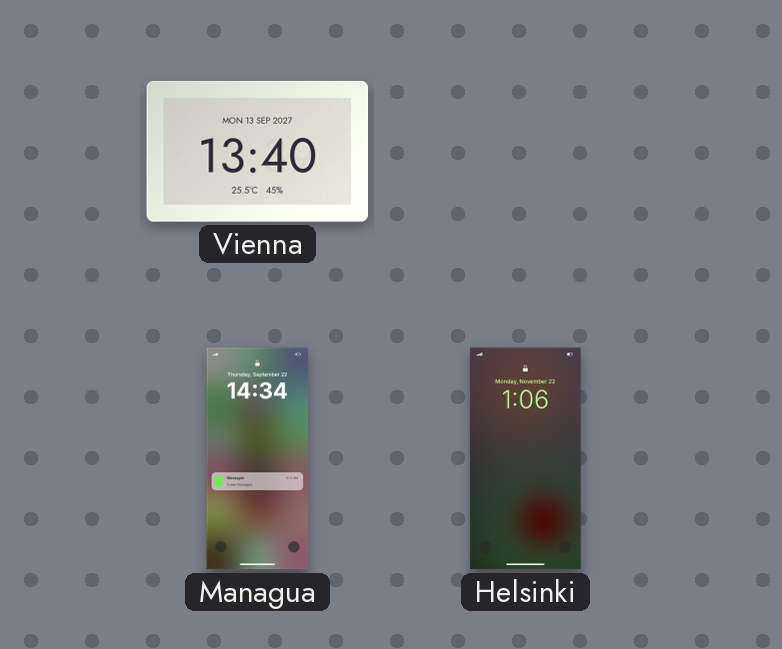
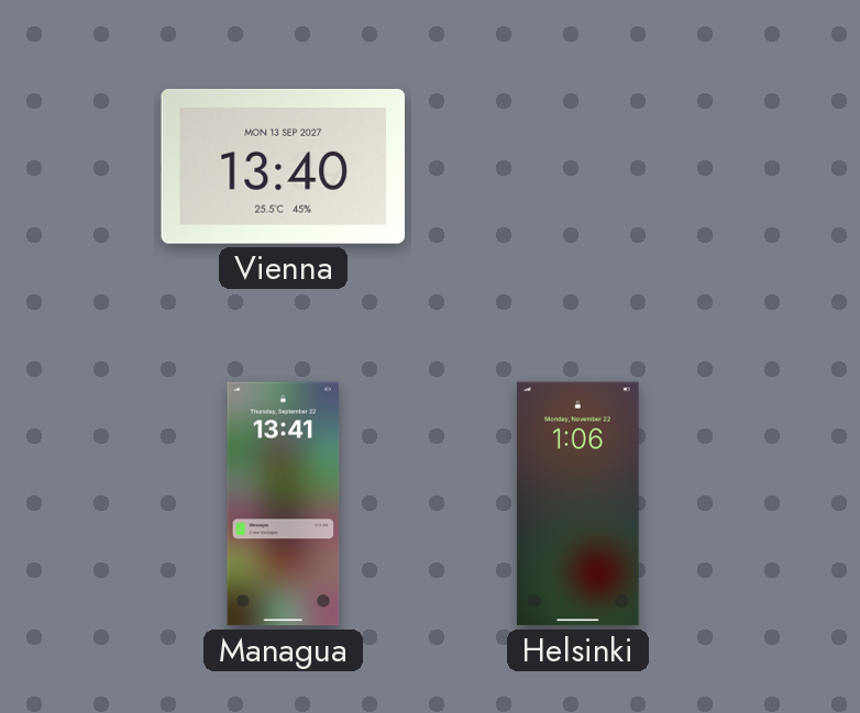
Managua: 14:34 -> 13:41 (284, 504)
